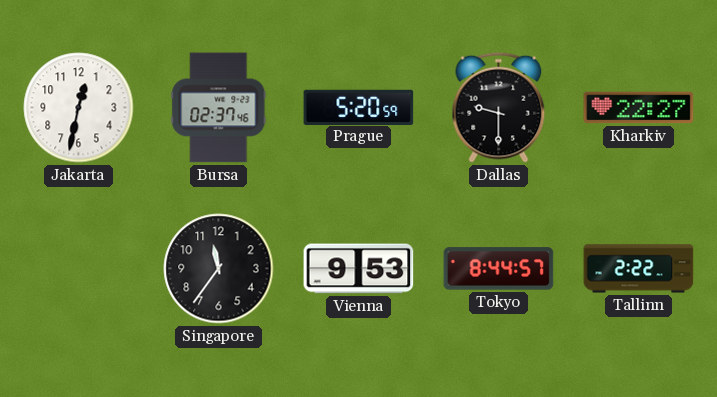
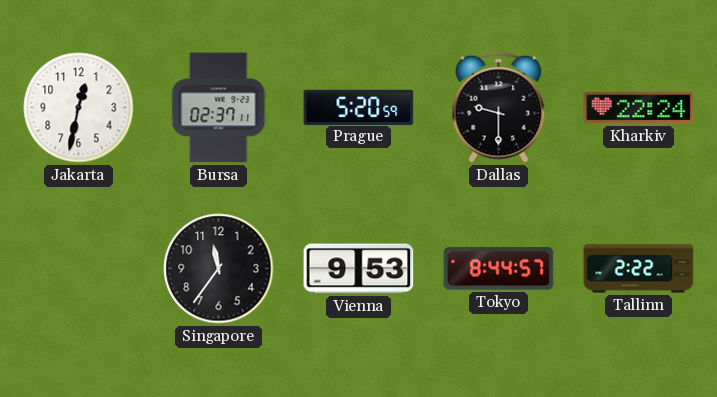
Bursa: 02:37:46 -> 02:37:11 (219, 108)
Kharkiv: 22:27 -> 22:24 (639, 108)
